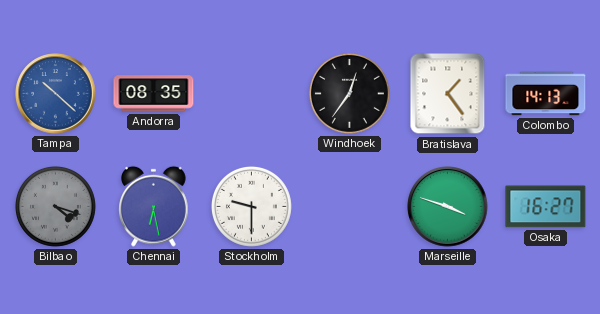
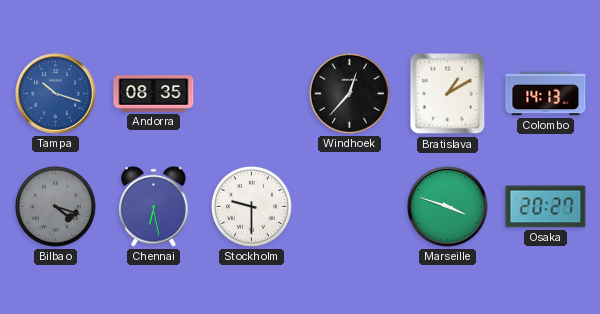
Tampa: 10:22 -> 10:18 (56, 94)
Windhoek: 12:36 -> 12:37 (349, 93)
Bratislava: 1:24 -> 1:10 (448, 94)
Osaka: 16:27 -> 20:27 (546, 207)
